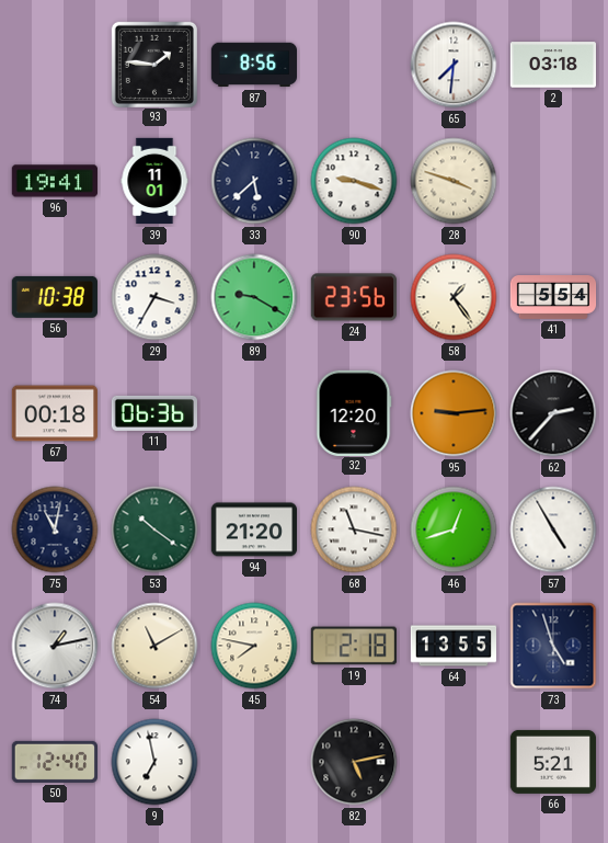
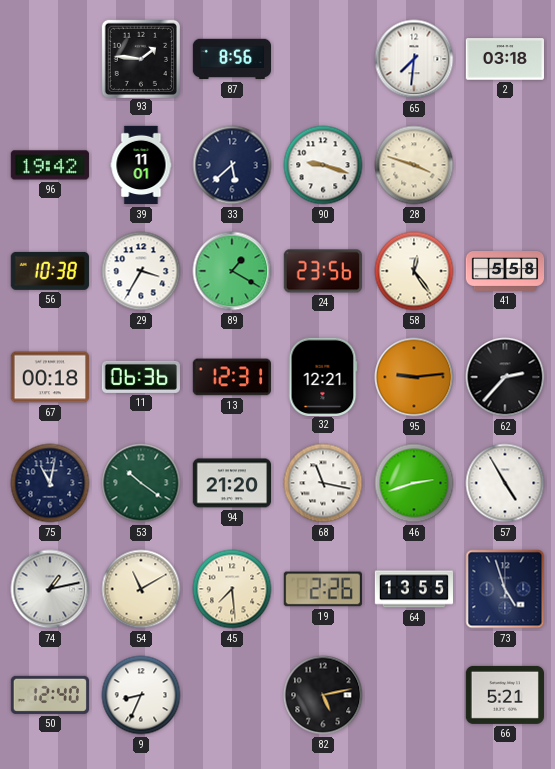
96: 19:41 -> 19:42 (50, 165)
89: 9:20 -> 1:20 (232, 271)
58: 1:24 -> 12:24 (414, 271)
41: 5:54 -> 5:58 (505, 272)
13: none -> 12:31 (231, 377)
32: 12:20 -> 12:21 (323, 376)
46: 12:42 -> 2:42 (414, 483)
45: 7:47 -> 7:29 (232, 589)
19: 2:18 -> 2:26 (323, 589)
9: 6:58 -> 8:34 (141, 695)
